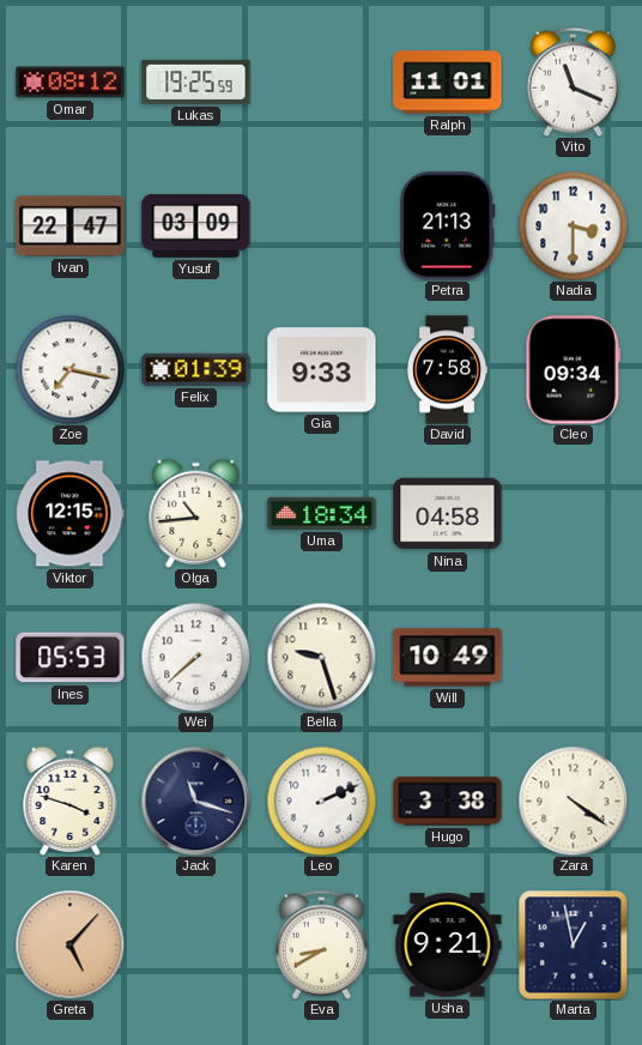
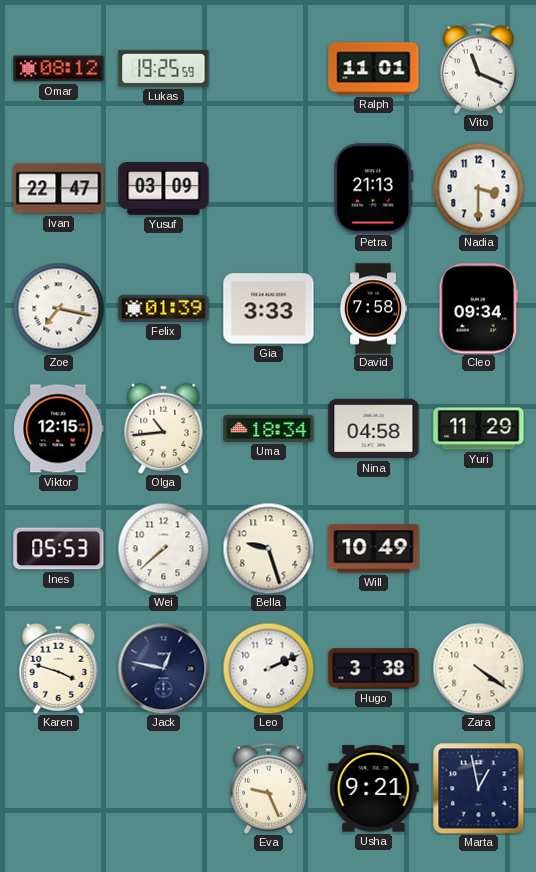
Gia: 9:33 -> 3:33 (269, 309)
Yuri: none -> 11:29 (479, 429)
Jack: 11:18 -> 12:47 (163, 668)
Greta: 5:07 -> none (69, 944)
Eva: 8:40 -> 9:26 (268, 788)
